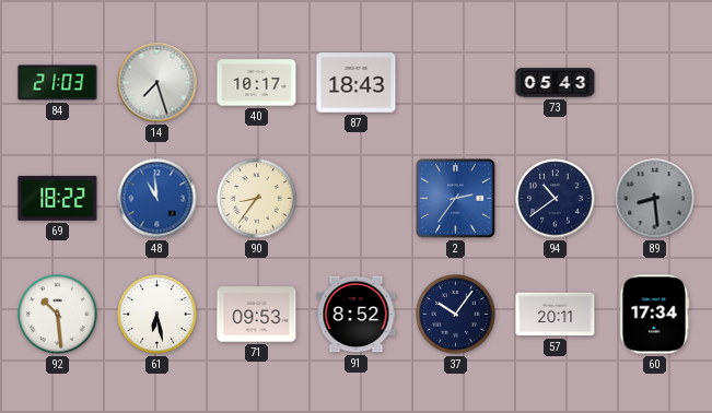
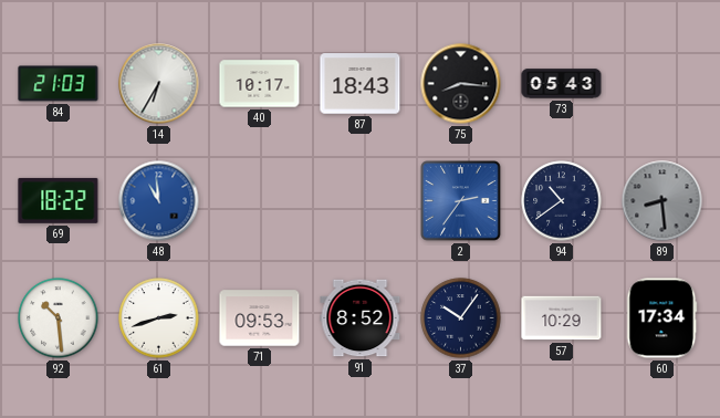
14: 7:27 -> 6:35 (159, 84)
75: none -> 8:16 (461, 84)
90: 8:36 -> none (257, 199)
61: 6:28 -> 2:42 (159, 318)
57: 20:11 -> 10:29 (562, 318)
